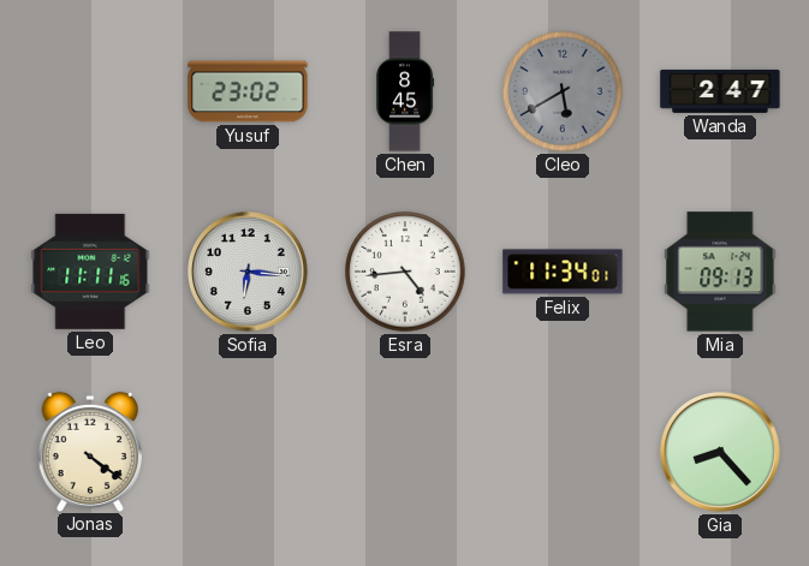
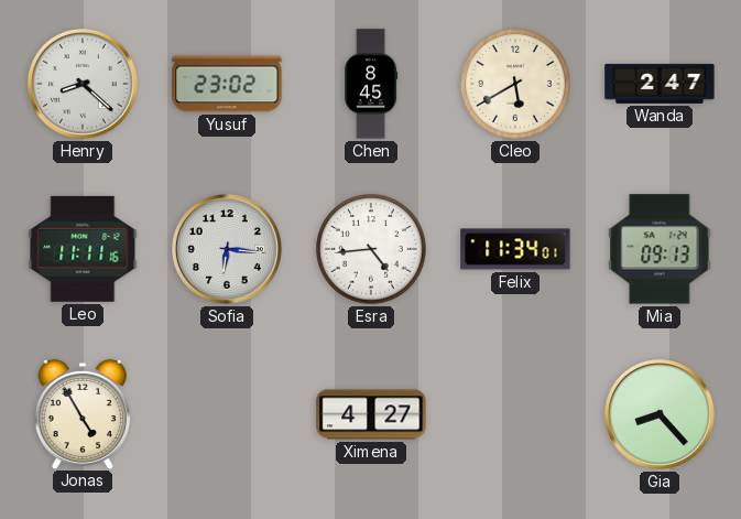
Henry: none -> 8:22 (83, 84)
Cleo dial: grey -> cream (515, 84)
Jonas: 4:21 -> 4:55 (83, 413)
Ximena: none -> 4:27 (371, 414)
